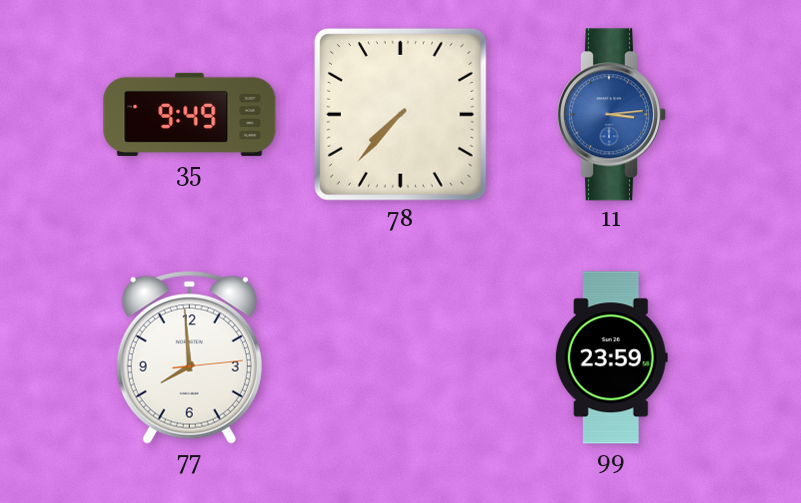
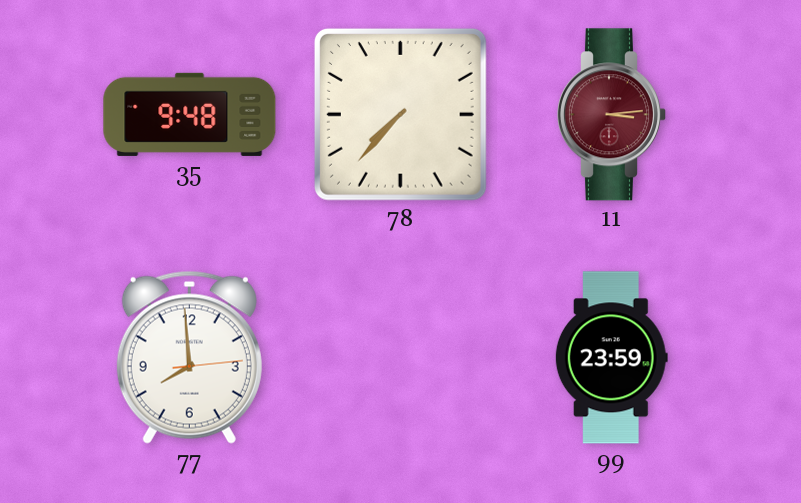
35: 9:49 -> 9:48 (190, 114)
11 dial: blue -> burgundy (611, 115)
